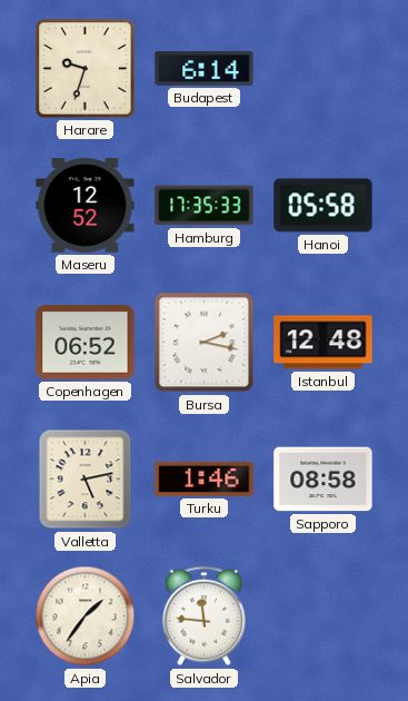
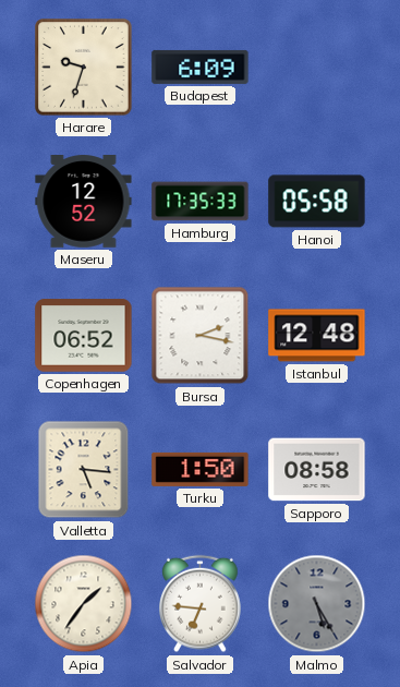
Budapest: 6:14 -> 6:09 (201, 67)
Valletta: 5:13 -> 5:16 (84, 470)
Turku: 1:46 -> 1:50 (201, 469)
Salvador: 11:46 -> 6:46 (201, 604)
Malmo: none -> 5:25 (317, 604)
